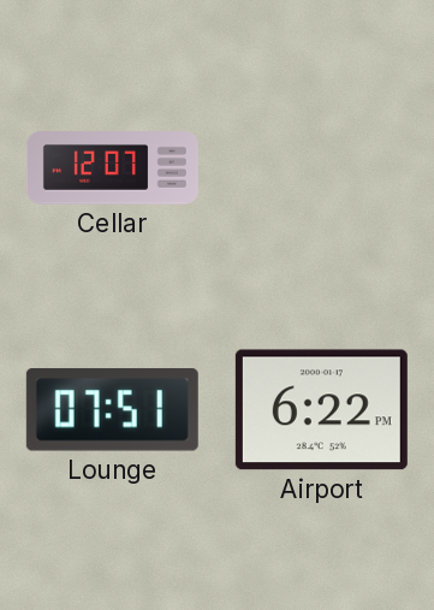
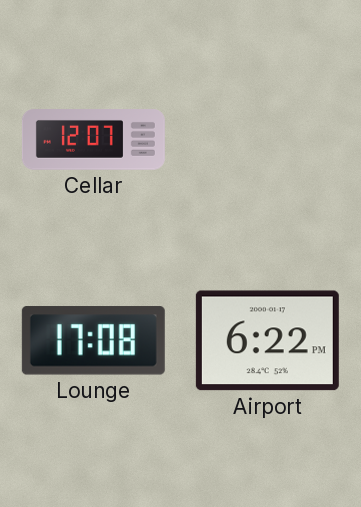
Lounge: 07:51 -> 17:08 (93, 341)
